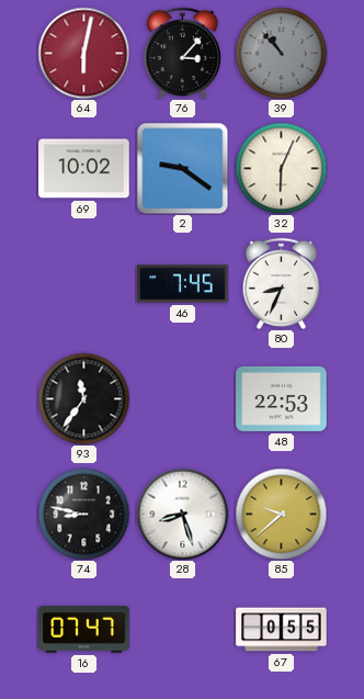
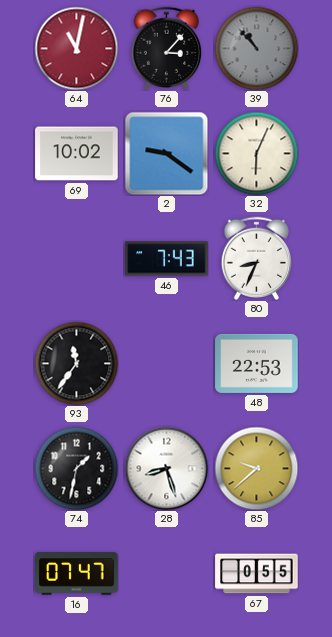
64: 6:02 -> 11:02 (76, 48)
46: 7:45 -> 7:43 (167, 259)
74: 8:47 -> 1:32 (76, 468)
